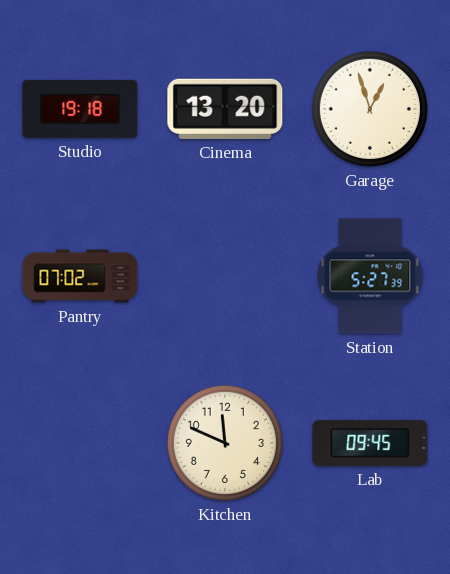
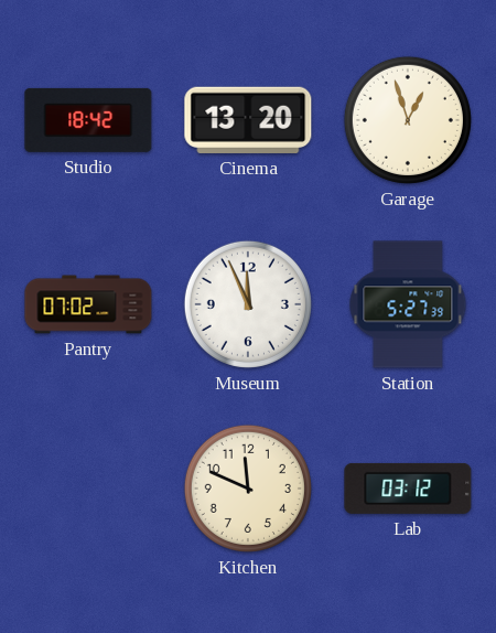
Studio: 19:18 -> 18:42 (88, 120)
Museum: none -> 11:56 (248, 304)
Lab: 09:45 -> 03:12 (408, 489)
